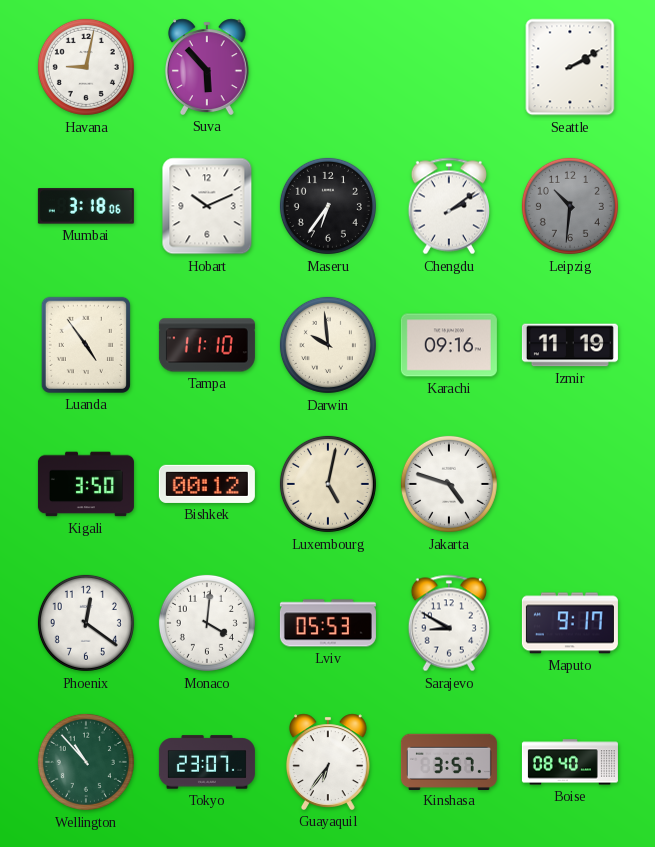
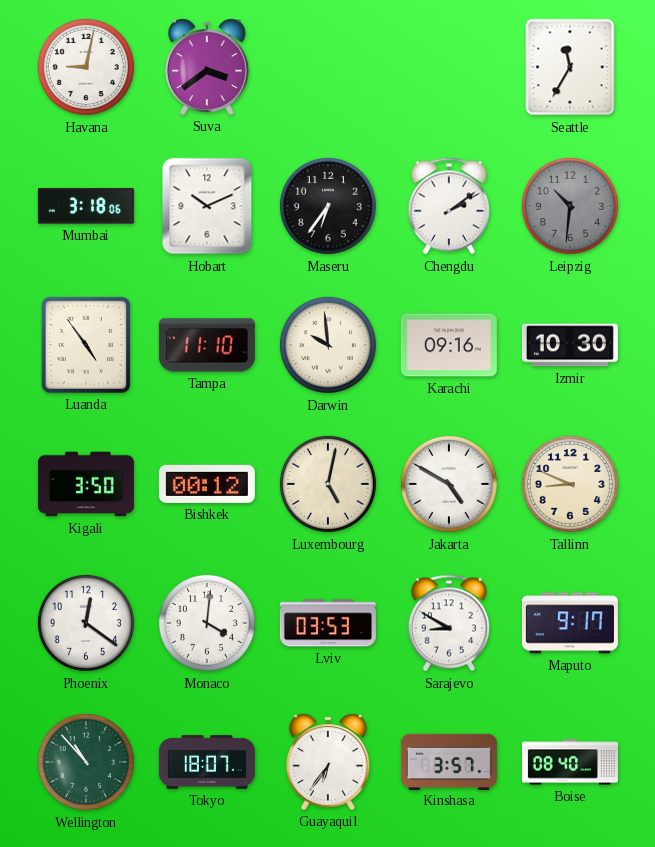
Suva: 5:53 -> 3:39 (207, 67)
Seattle: 2:10 -> 11:35 (570, 67)
Izmir: 11:19 -> 10:30 (570, 345)
Jakarta: 4:48 -> 4:50 (449, 484)
Tallinn: none -> 8:49 (570, 484)
Lviv: 05:53 -> 03:53 (328, 623)
Tokyo: 23:07 -> 18:07 (207, 762)
